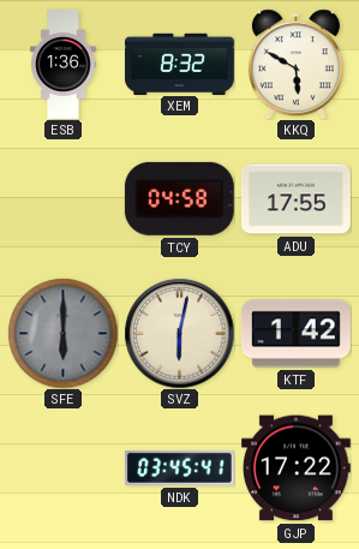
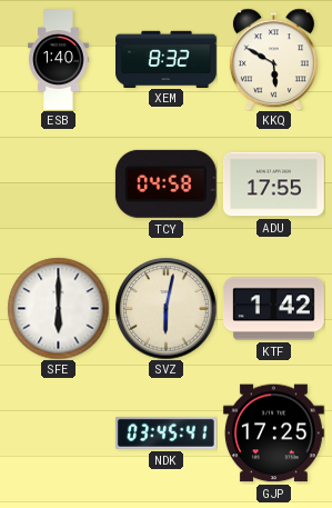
ESB: 1:36 -> 1:40 (59, 60)
SFE dial: grey -> white (58, 308)
GJP: 17:22 -> 17:25 (273, 434)
